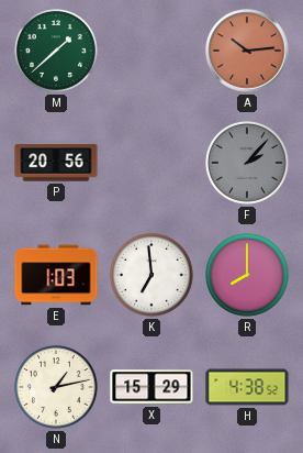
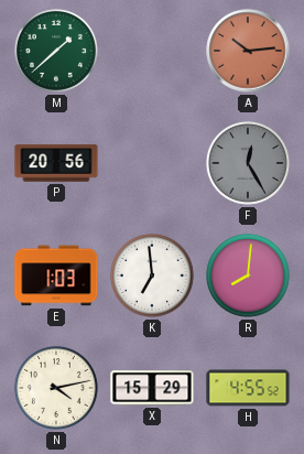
F: 2:07 -> 12:25 (248, 163)
R: 8:00 -> 8:01 (248, 275)
N: 1:13 -> 4:13 (56, 388)
H: 4:38 -> 4:55 (248, 388)
